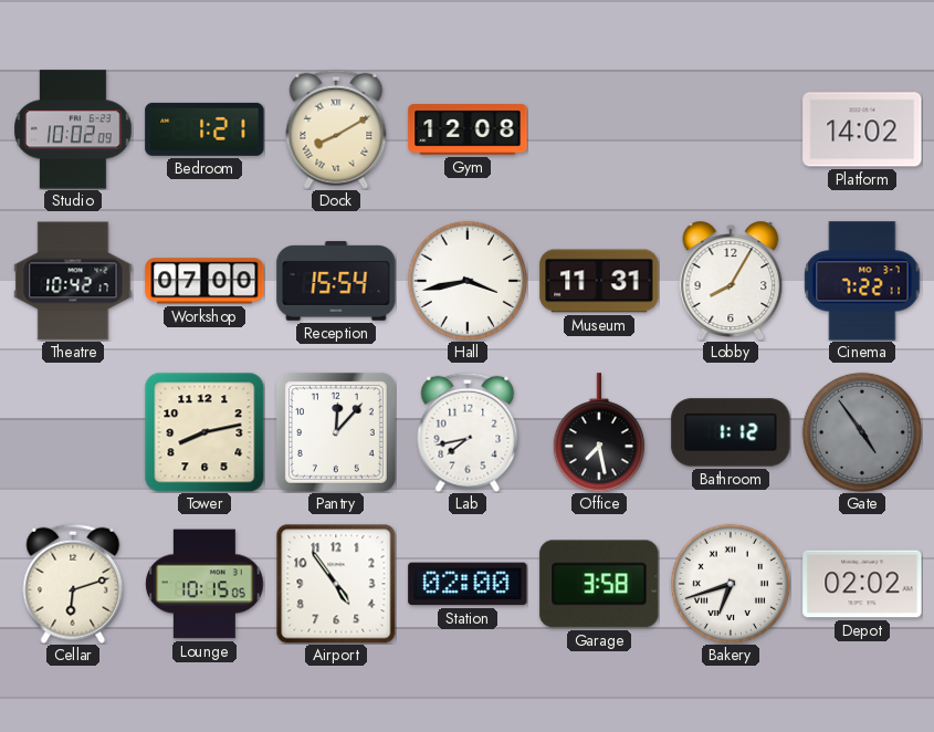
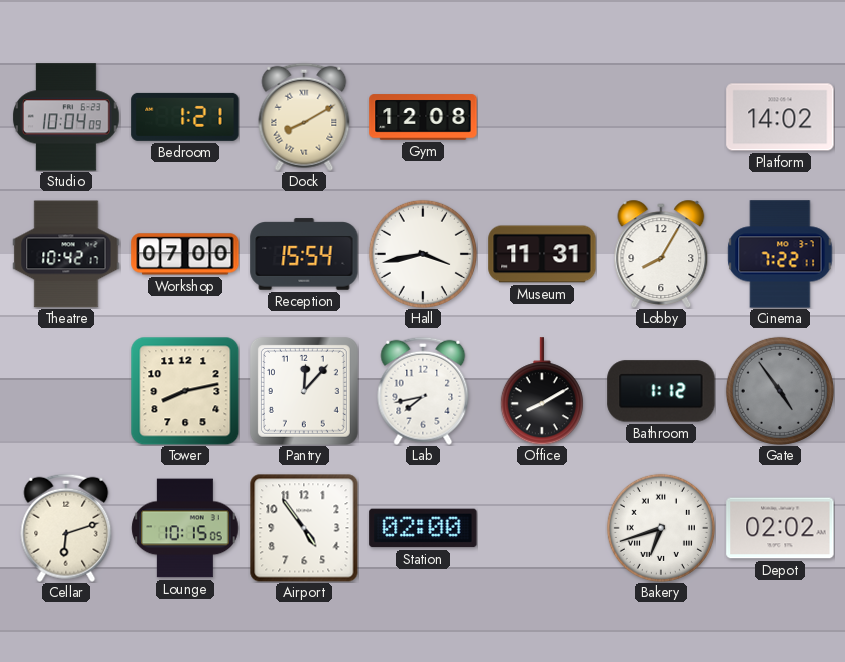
Studio: 10:02 -> 10:04 (67, 117)
Office: 7:28 -> 8:10 (542, 391)
Garage: 3:58 -> none (599, 584)
